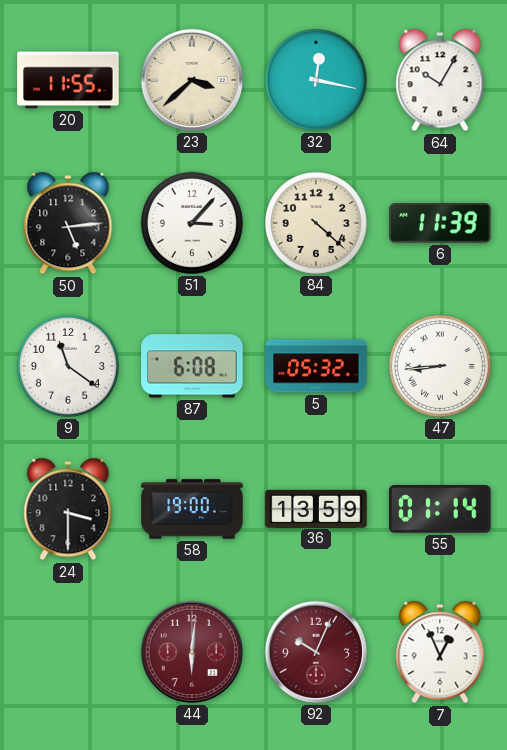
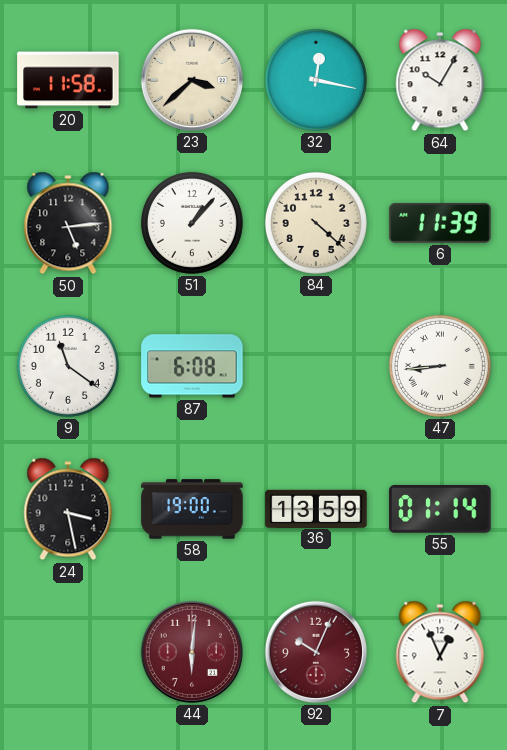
20: 11:55 -> 11:58 (68, 80)
51: 3:07 -> 1:07 (192, 223)
5: 05:32 -> none (316, 366)
24: 3:30 -> 3:28 (68, 509)
